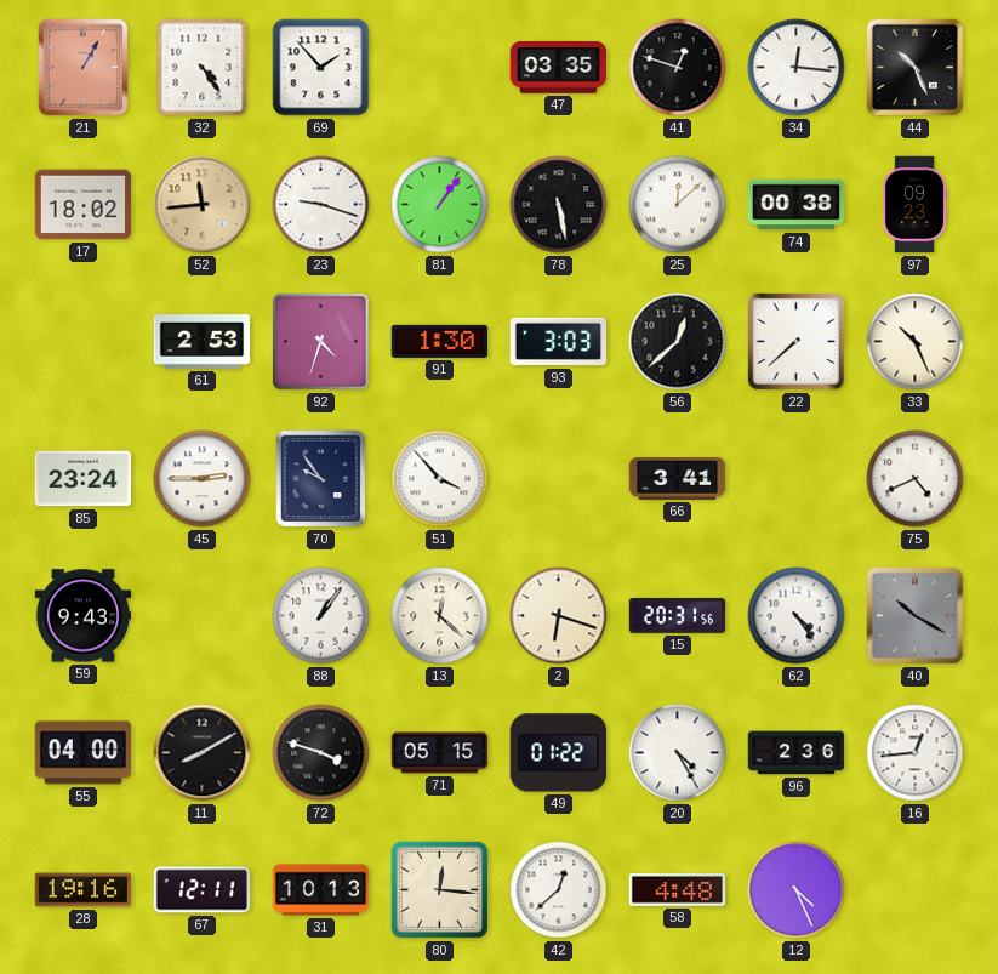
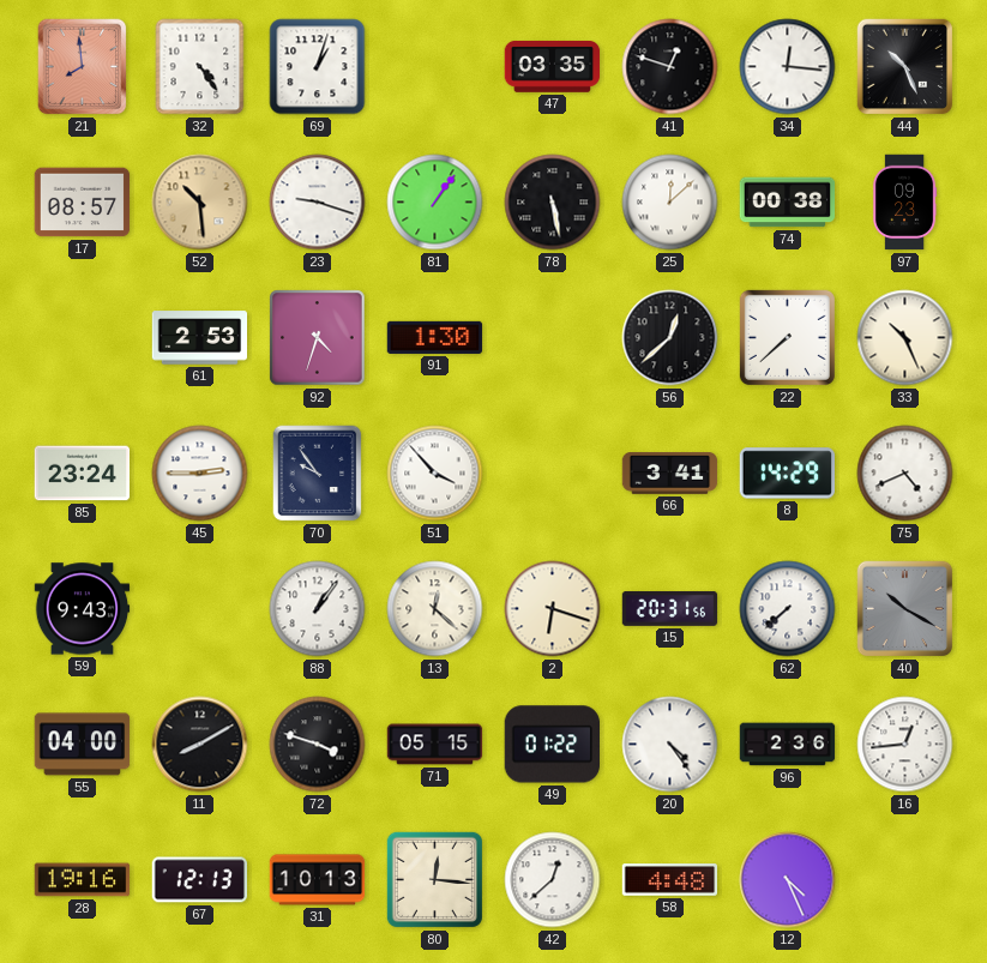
21: 1:05 -> 7:59 (83, 67)
69: 1:53 -> 1:03 (318, 67)
17: 18:02 -> 08:57 (83, 203)
52: 11:44 -> 10:29 (200, 203)
93: 3:03 -> none (559, 342)
8: none -> 14:29 (787, 474)
62: 4:24 -> 7:38 (788, 609)
20: 4:25 -> 4:24 (670, 745)
67: 12:11 -> 12:13 (200, 880)
